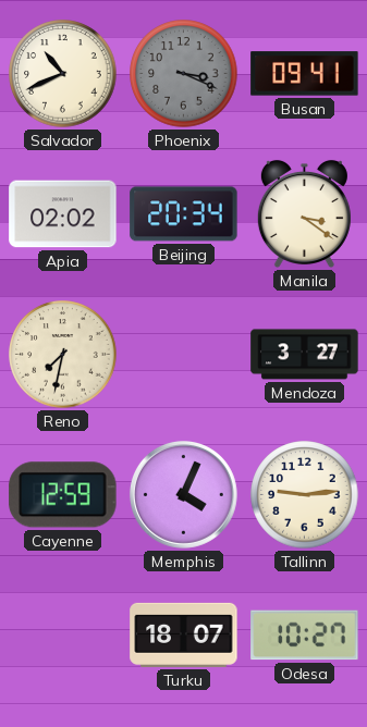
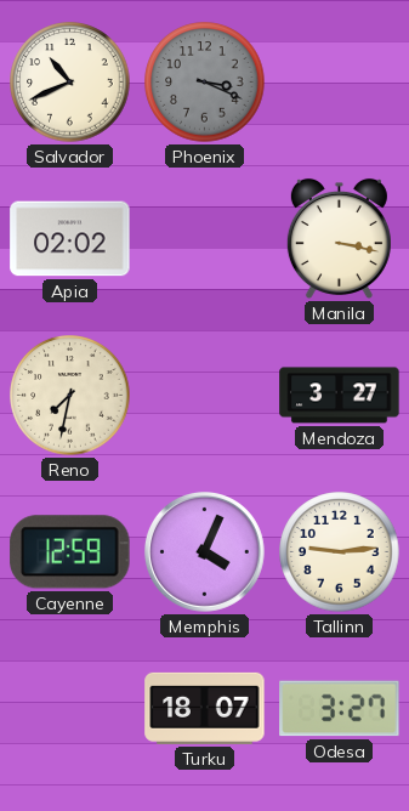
Busan: 09:41 -> none (305, 74)
Beijing: 20:34 -> none (184, 214)
Manila: 3:21 -> 3:17 (339, 238)
Odesa: 10:27 -> 3:27 (340, 709)
